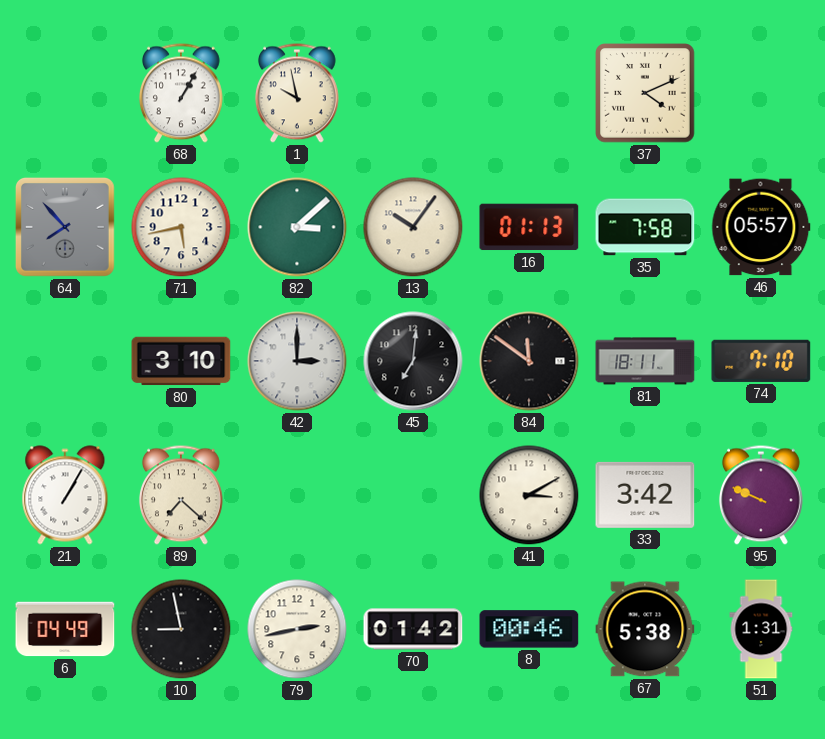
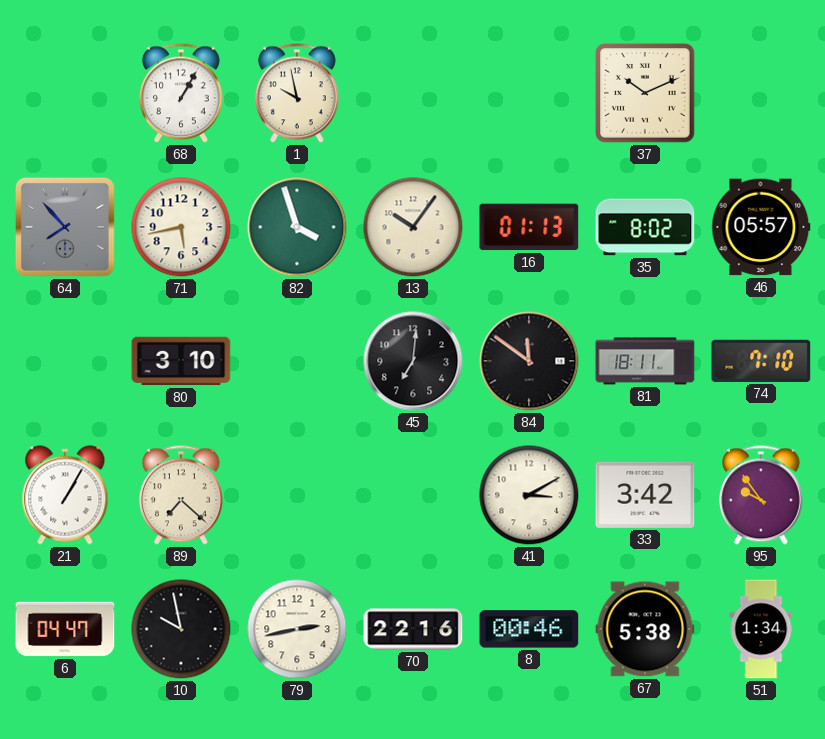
37: 4:11 -> 10:11 (645, 93)
82: 3:08 -> 3:57 (297, 227)
35: 7:58 -> 8:02 (645, 227)
42: 3:00 -> none (297, 361)
95: 9:49 -> 9:54 (761, 495)
6: 04:49 -> 04:47 (65, 629)
10: 8:58 -> 9:58 (181, 629)
70: 01:42 -> 22:16 (413, 629)
51: 1:31 -> 1:34 (761, 629)
